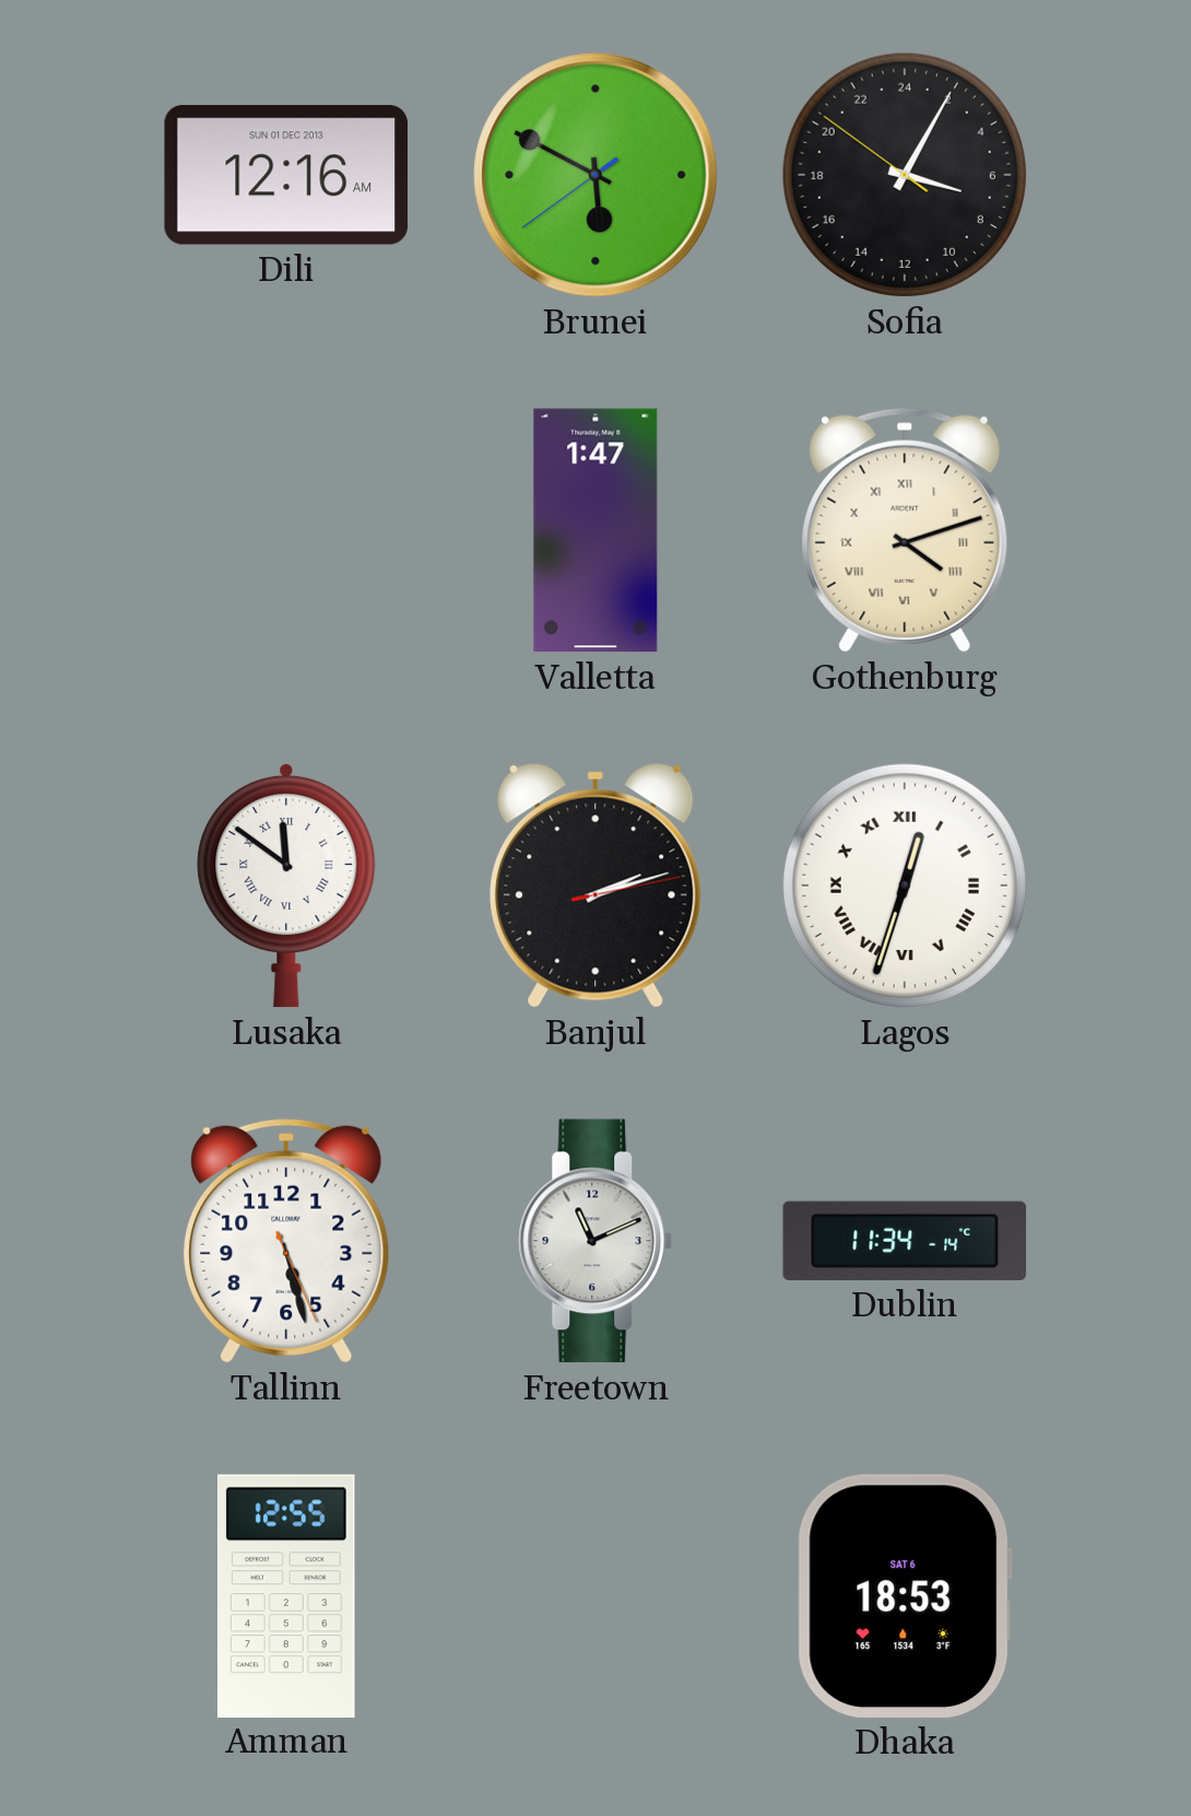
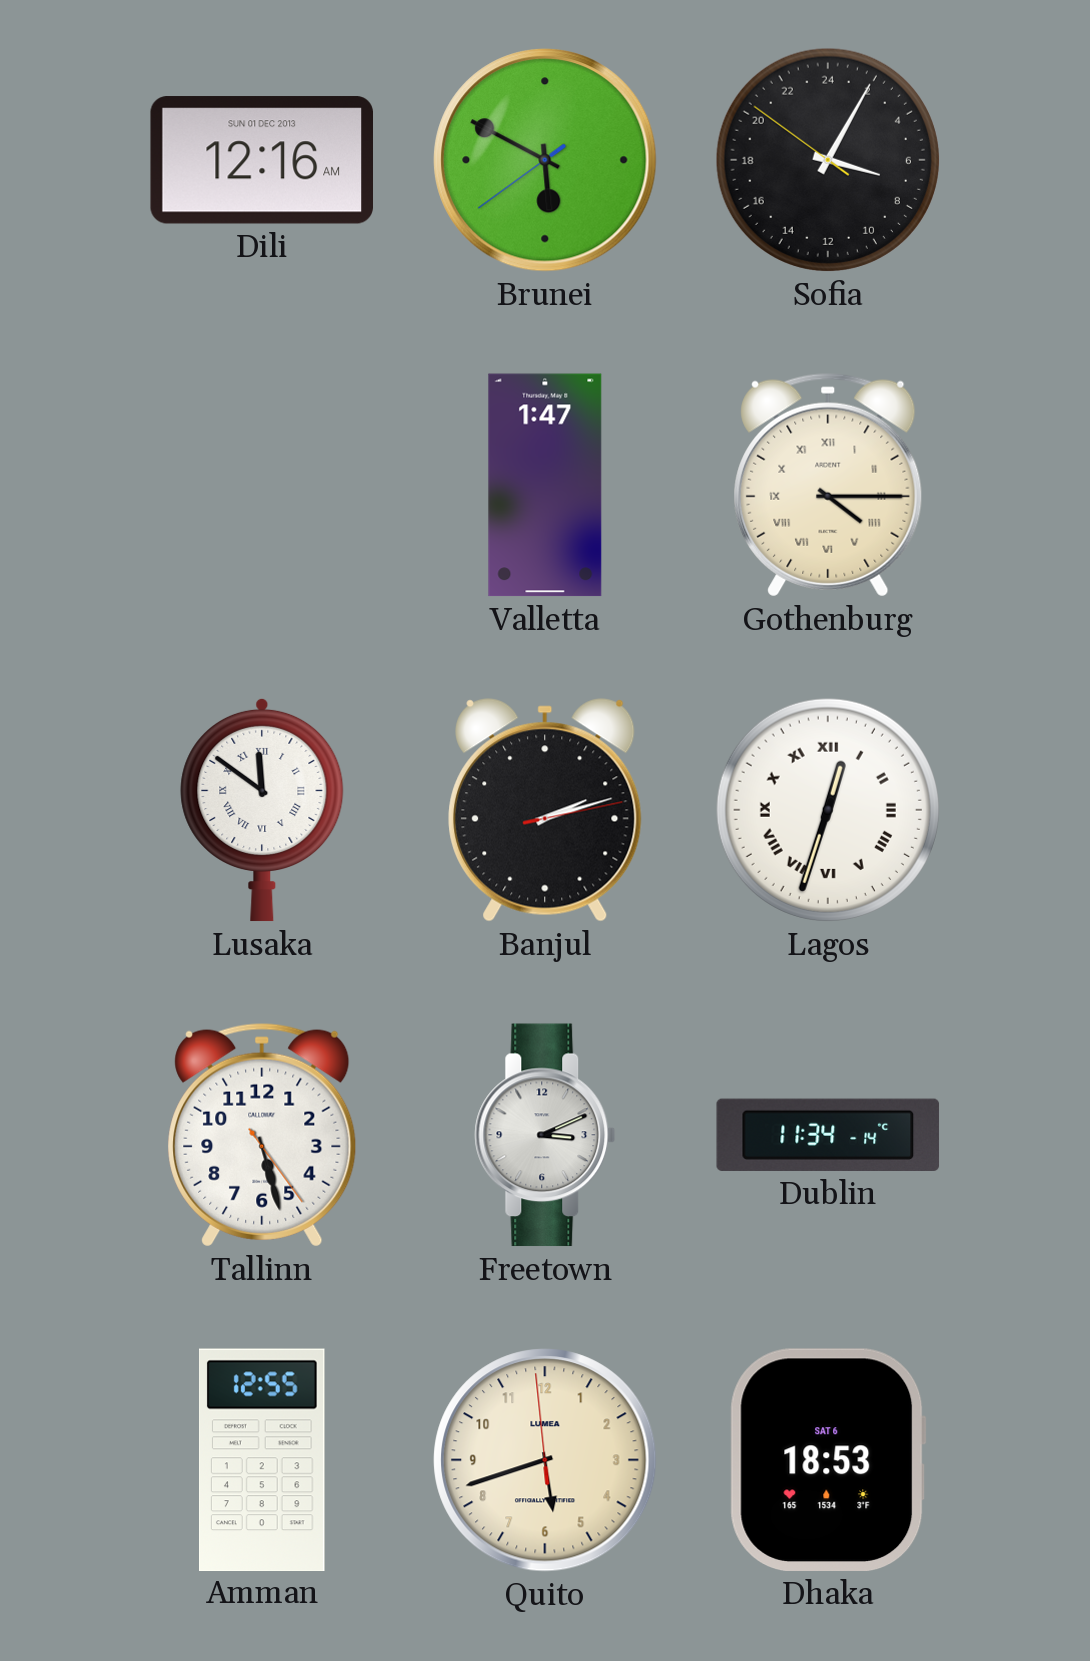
Gothenburg: 4:12 -> 4:15 (828, 485)
Tallinn: 5:27:26 -> 5:27:24 (262, 1135)
Freetown: 11:11 -> 3:11 (545, 1135)
Quito: none -> 5:41 (545, 1460)
